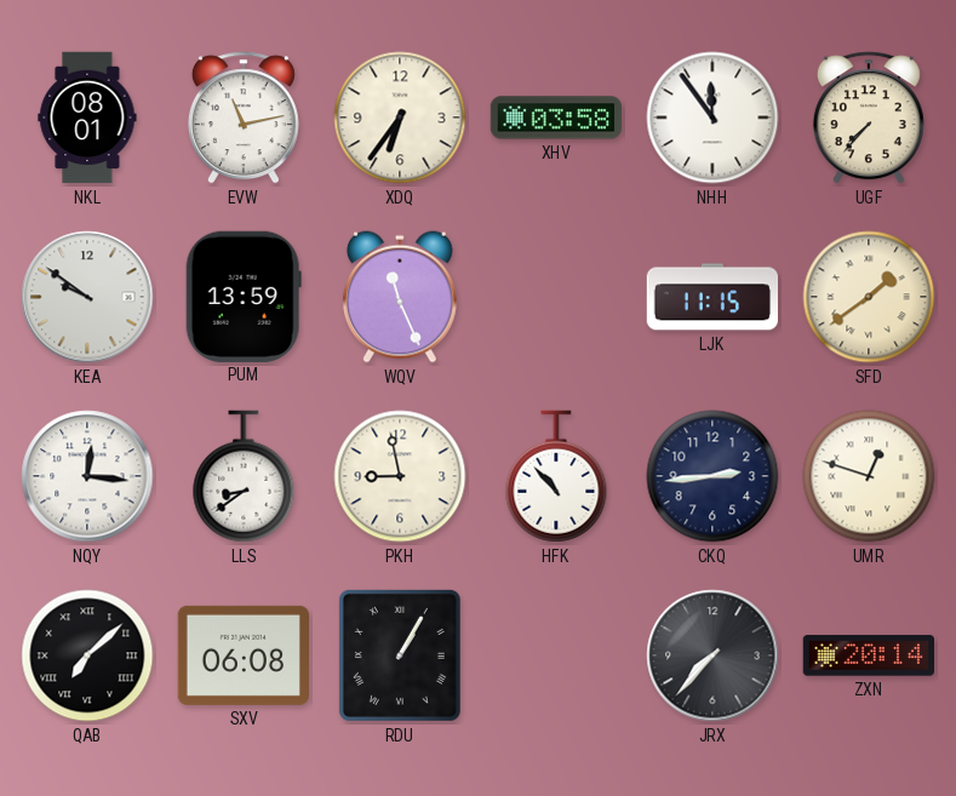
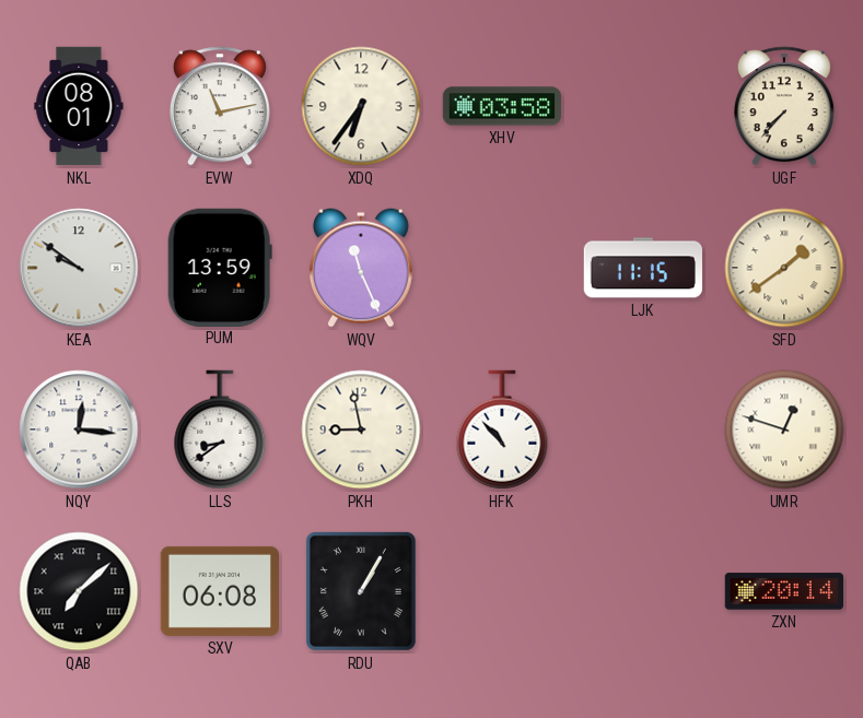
NHH: 11:54 -> none (712, 118)
CKQ: 2:44 -> none (712, 476)
JRX: 7:37 -> none (712, 655)
